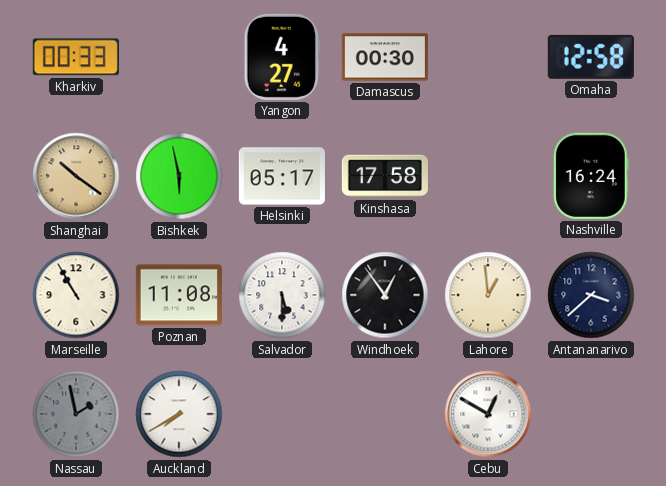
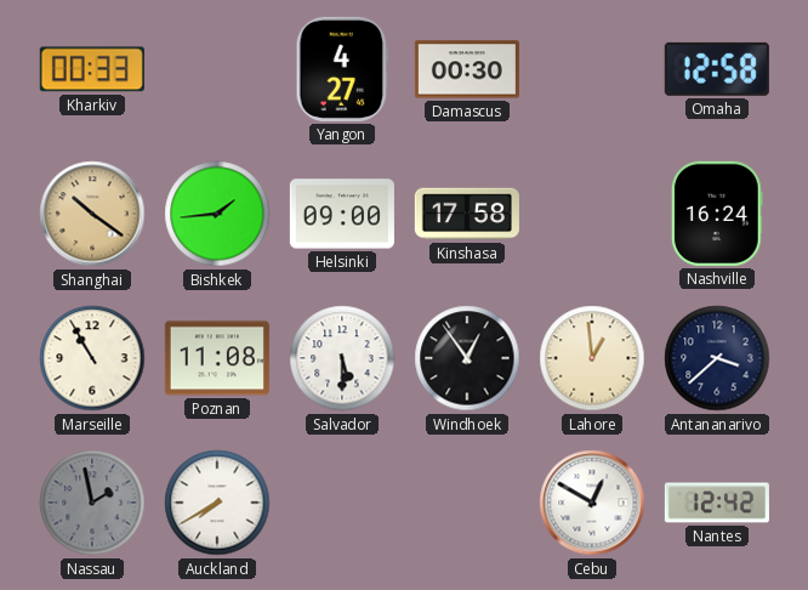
Bishkek: 5:58 -> 1:44 (217, 214)
Helsinki: 05:17 -> 09:00 (342, 214)
Nantes: none -> 12:42 (717, 503)
